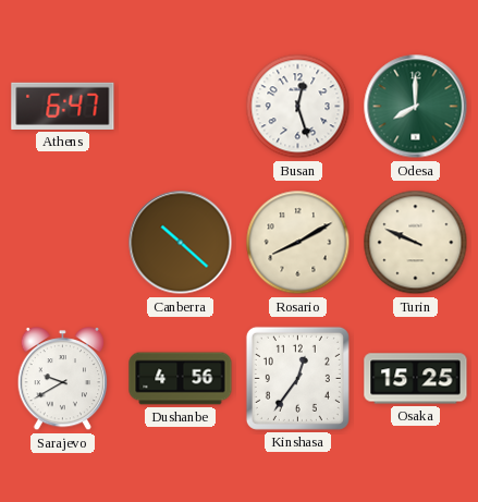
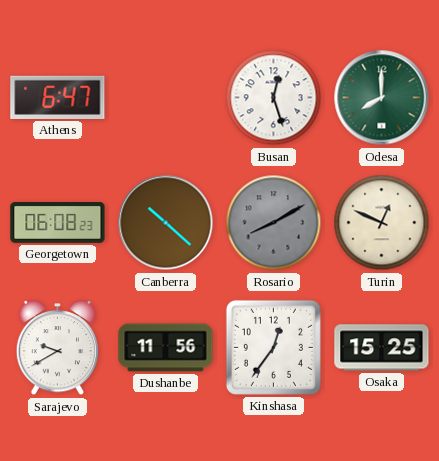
Georgetown: none -> 06:08 (58, 223)
Rosario dial: cream -> grey (274, 223)
Turin: 9:49 -> 12:49 (382, 223)
Dushanbe: 4:56 -> 11:56 (166, 348)
